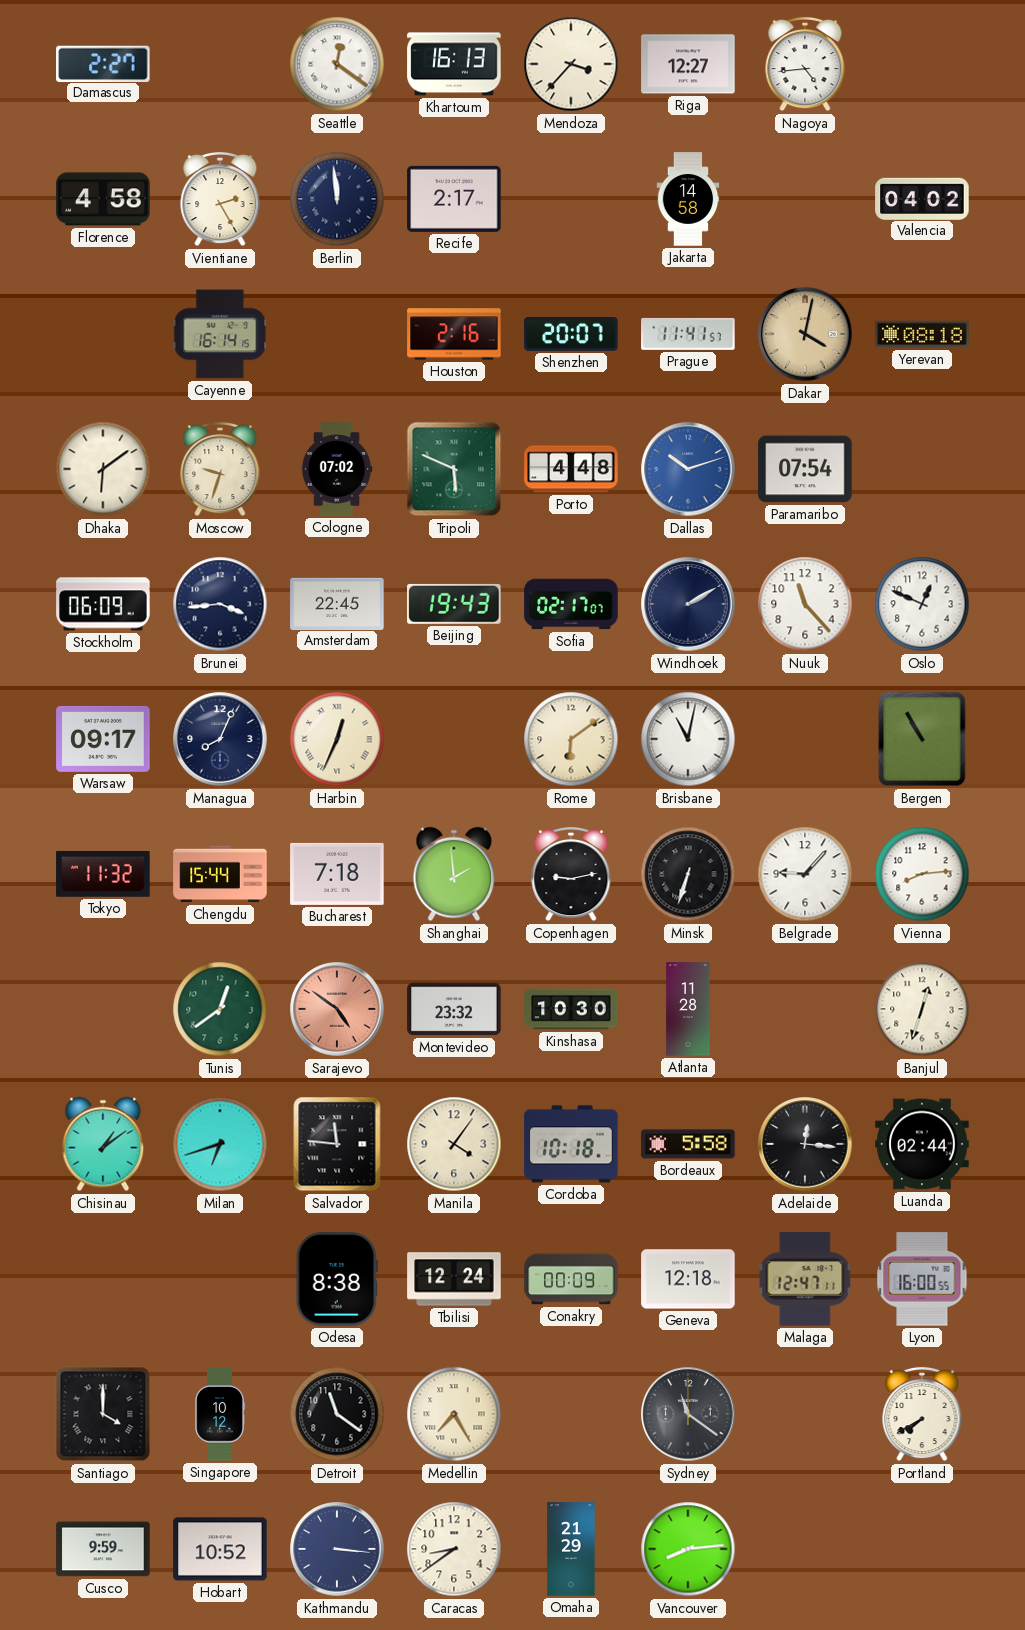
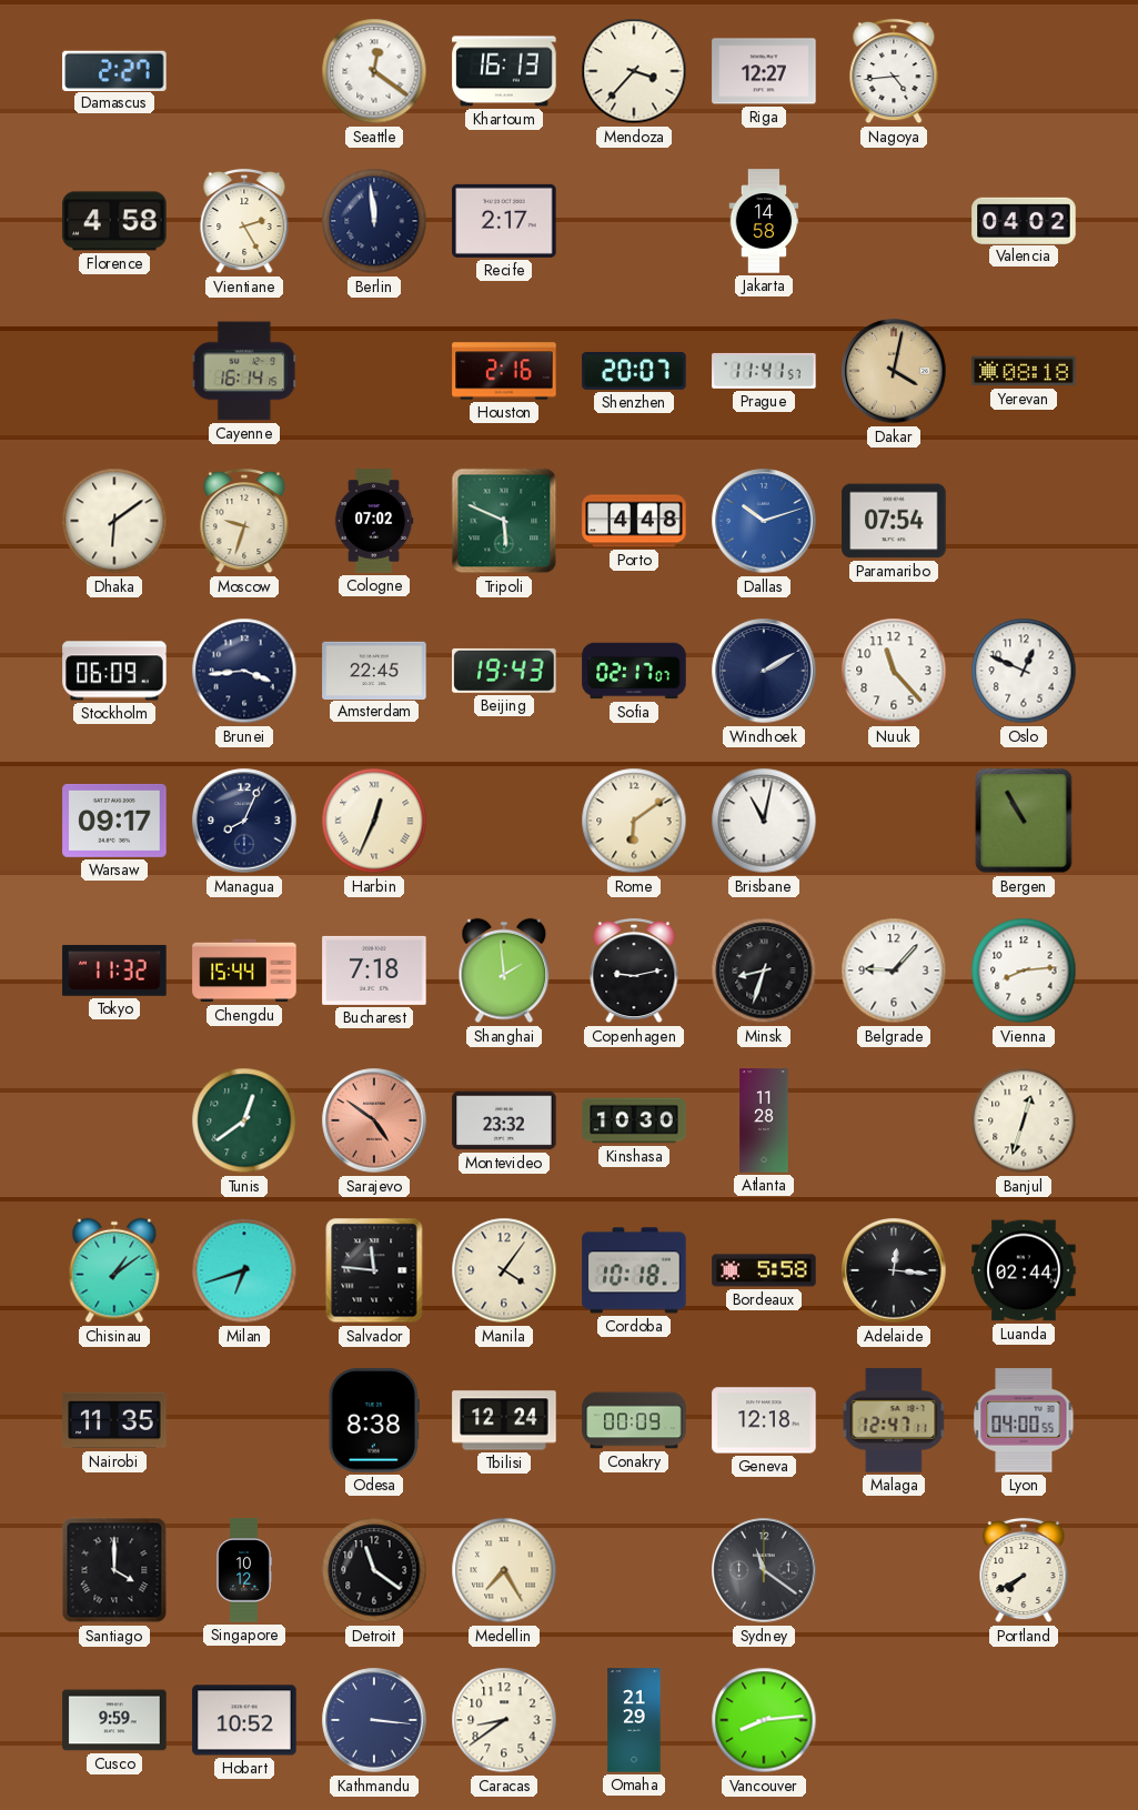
Minsk: 6:33 -> 8:33 (764, 971)
Nairobi: none -> 11:35 (114, 1420)
Lyon: 16:00 -> 04:00 (1024, 1420)
